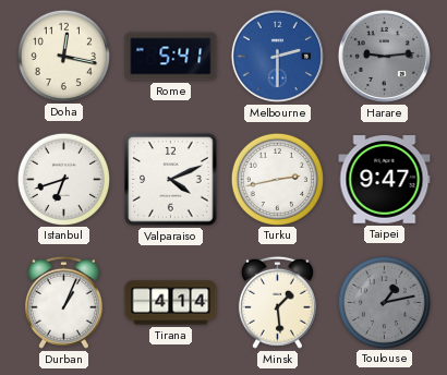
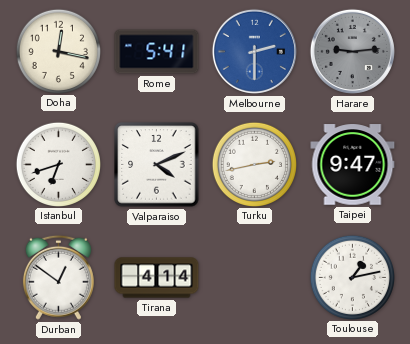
Durban: 1:04 -> 12:51 (58, 277)
Minsk: 1:29 -> none (277, 302)
Toulouse dial: grey -> white (352, 277)
